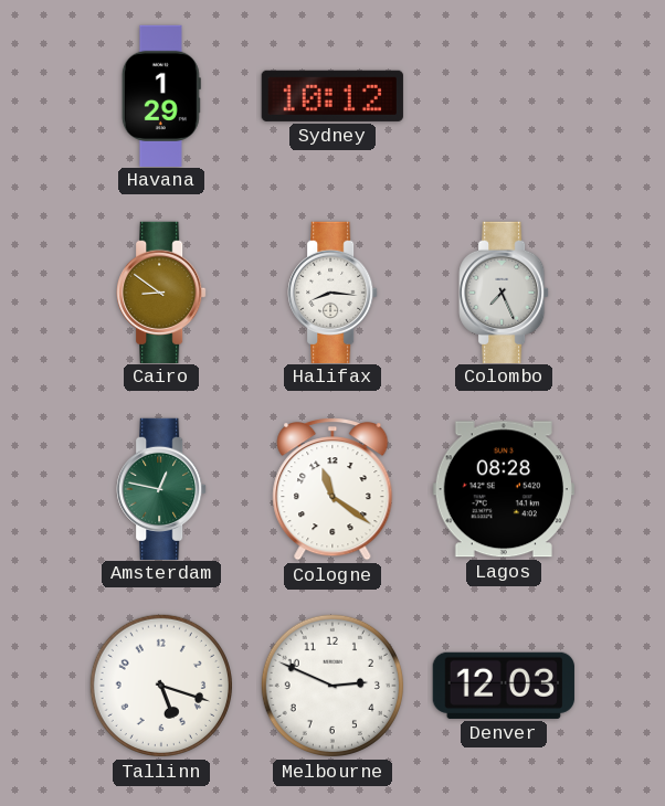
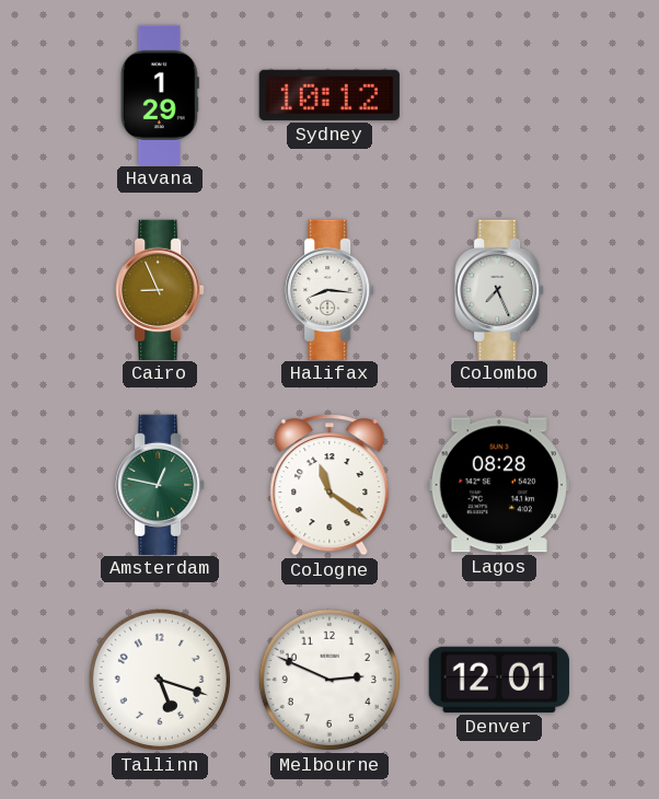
Cairo: 8:51 -> 8:56 (160, 289)
Denver: 12:03 -> 12:01 (499, 680)
